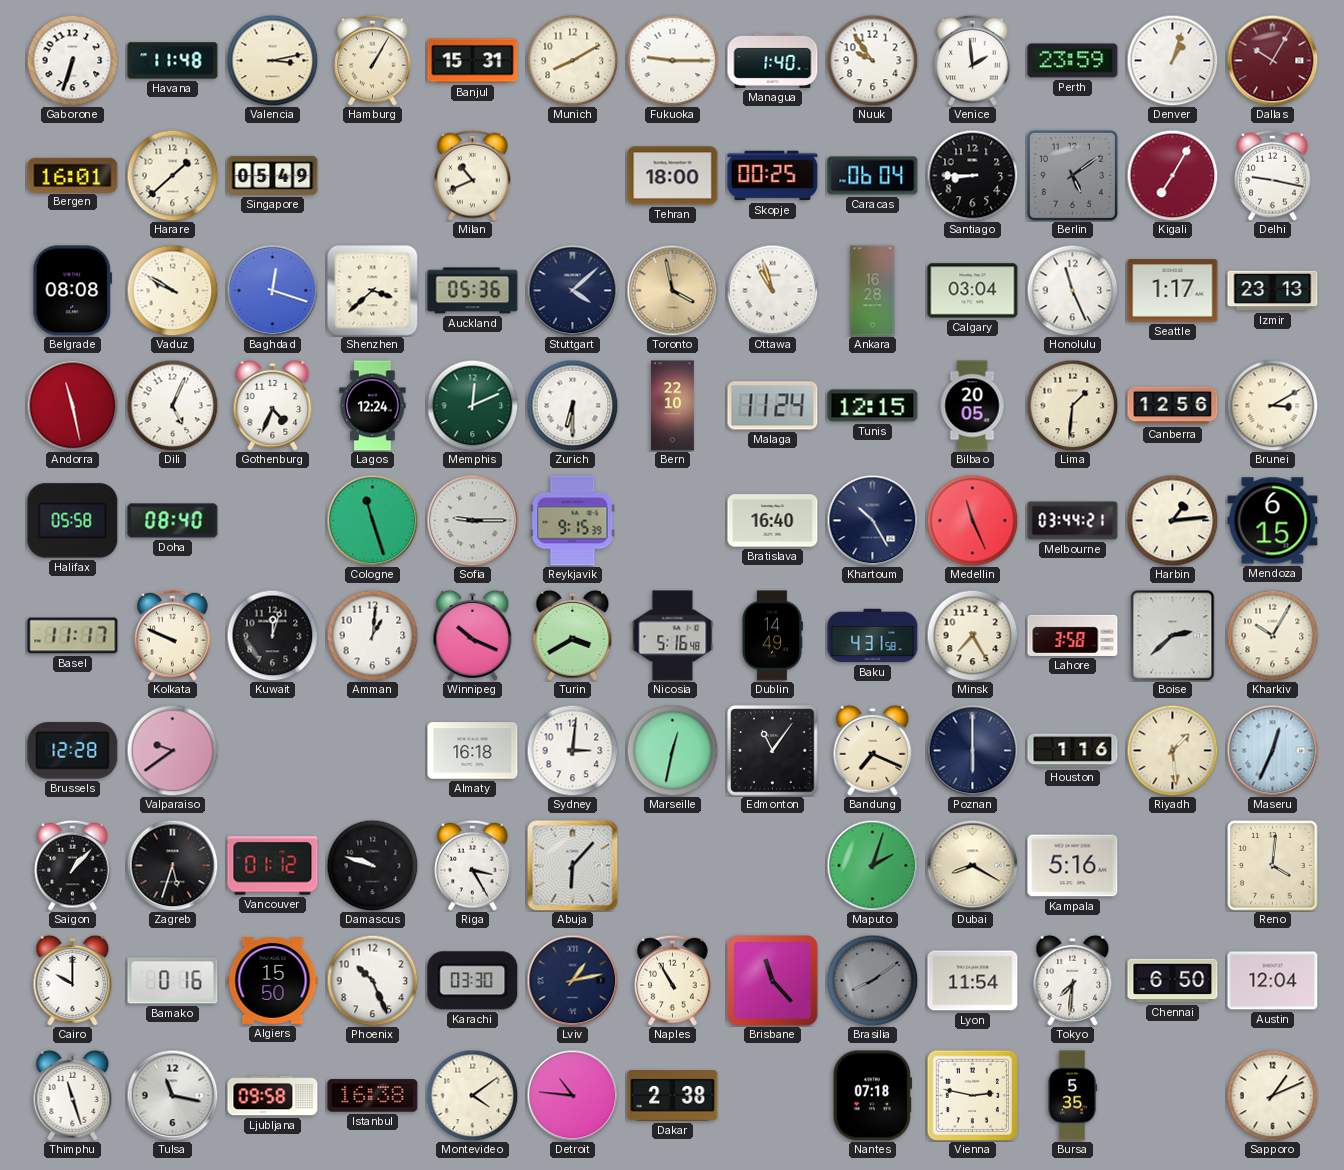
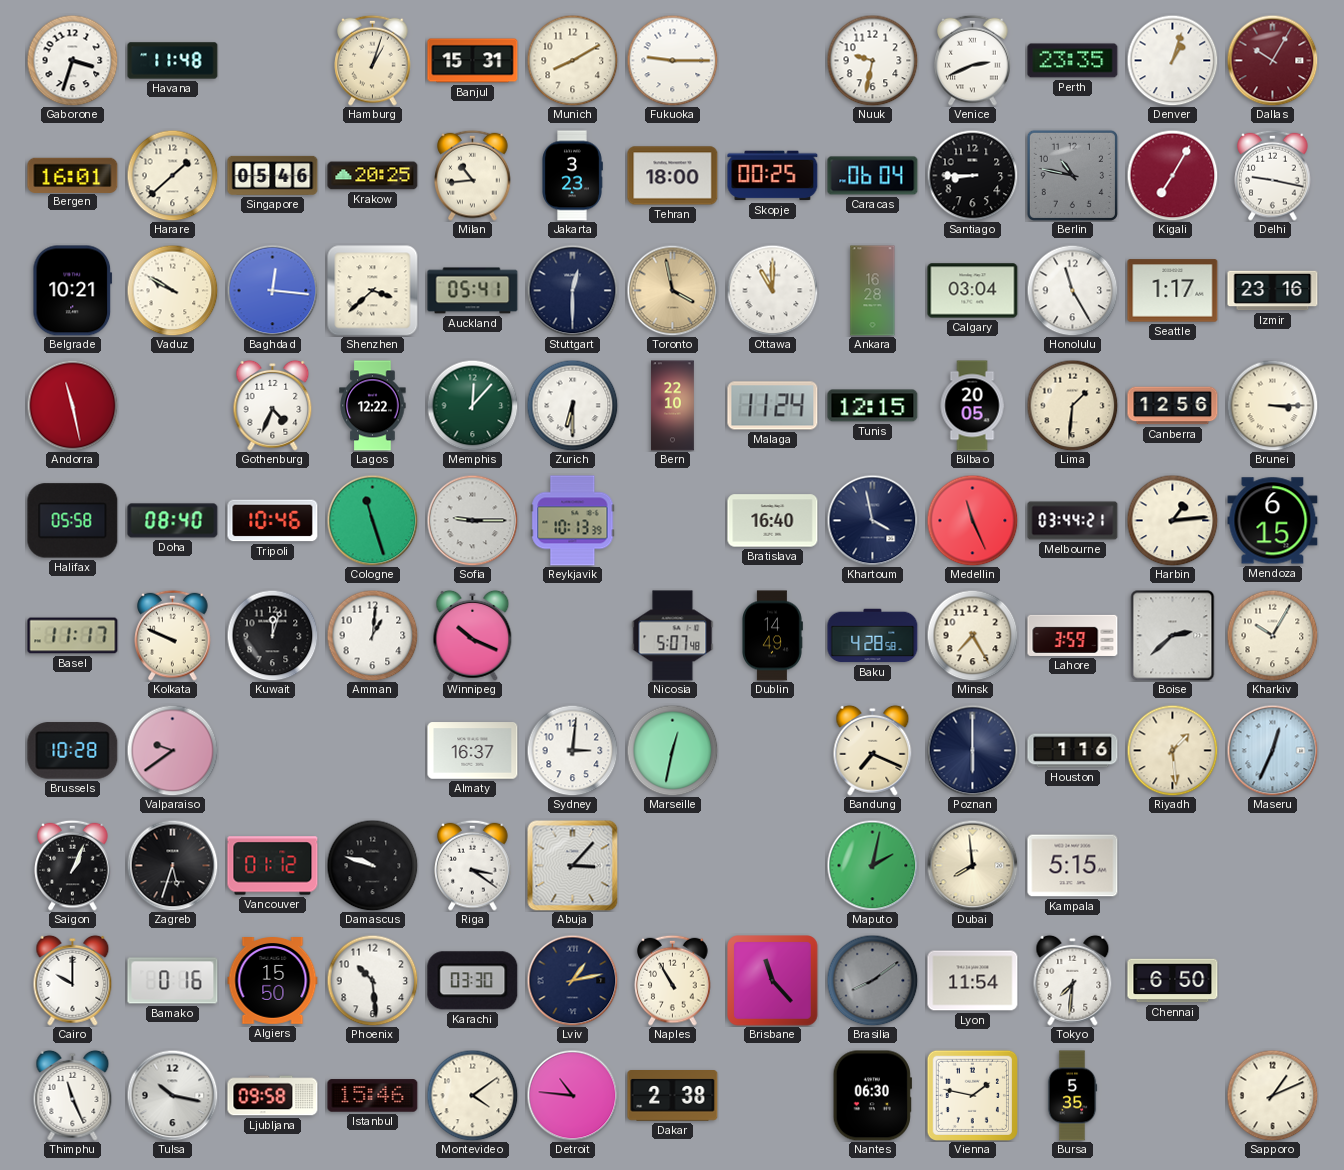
Gaborone: 6:33 -> 3:33 (72, 60)
Valencia: 3:13 -> none (272, 60)
Hamburg: 1:05 -> 1:03 (373, 60)
Managua: 1:40 -> none (773, 60)
Nuuk: 9:54 -> 9:32 (872, 60)
Venice: 1:59 -> 2:41 (973, 60)
Perth: 23:59 -> 23:35 (1073, 61)
Singapore: 05:49 -> 05:46 (273, 175)
Krakow: none -> 20:25 (373, 176)
Milan: 10:41 -> 10:44 (473, 175)
Jakarta: none -> 3:23 (572, 176)
Berlin: 5:09 -> 10:47 (1072, 175)
Belgrade: 08:08 -> 10:21 (73, 291)
Baghdad: 12:18 -> 12:16 (272, 290)
Auckland: 05:36 -> 05:41 (473, 291)
Stuttgart: 4:08 -> 12:30 (572, 290)
Ottawa: 10:57 -> 11:00 (772, 290)
Honolulu: 11:26 -> 11:25 (1072, 290)
Izmir: 23:13 -> 23:16 (1273, 291)
Dili: 5:04 -> none (172, 405)
Lagos: 12:24 -> 12:22 (373, 406)
Memphis: 12:11 -> 12:07 (472, 405)
Brunei: 3:10 -> 3:15 (1272, 405)
Tripoli: none -> 10:46 (273, 521)
Reykjavik: 9:15 -> 10:13 (573, 521)
Khartoum: 10:25 -> 3:58 (872, 520)
Turin: 3:40 -> none (573, 635)
Nicosia: 5:16 -> 5:07 (673, 636)
Baku: 4:31 -> 4:28 (873, 636)
Lahore: 3:58 -> 3:59 (1073, 635)
Brussels: 12:28 -> 10:28 (73, 751)
Almaty: 16:18 -> 16:37 (473, 751)
Edmonton: 11:06 -> none (773, 751)
Saigon: 1:07 -> 1:04 (73, 865)
Riga: 3:25 -> 3:21 (473, 865)
Abuja: 6:07 -> 3:07 (572, 865)
Maputo: 2:03 -> 2:02 (872, 865)
Dubai: 8:20 -> 7:59 (972, 865)
Kampala: 5:16 -> 5:15 (1073, 866)
Reno: 4:01 -> none (1273, 866)
Phoenix: 10:26 -> 10:29 (372, 980)
Austin: 12:04 -> none (1273, 981)
Thimphu: 11:27 -> 11:26 (73, 1095)
Tulsa: 11:17 -> 10:17 (172, 1095)
Istanbul: 16:38 -> 15:46 (373, 1096)
Nantes: 07:18 -> 06:30 (872, 1096)
Vienna: 2:47 -> 1:47 (972, 1095)
